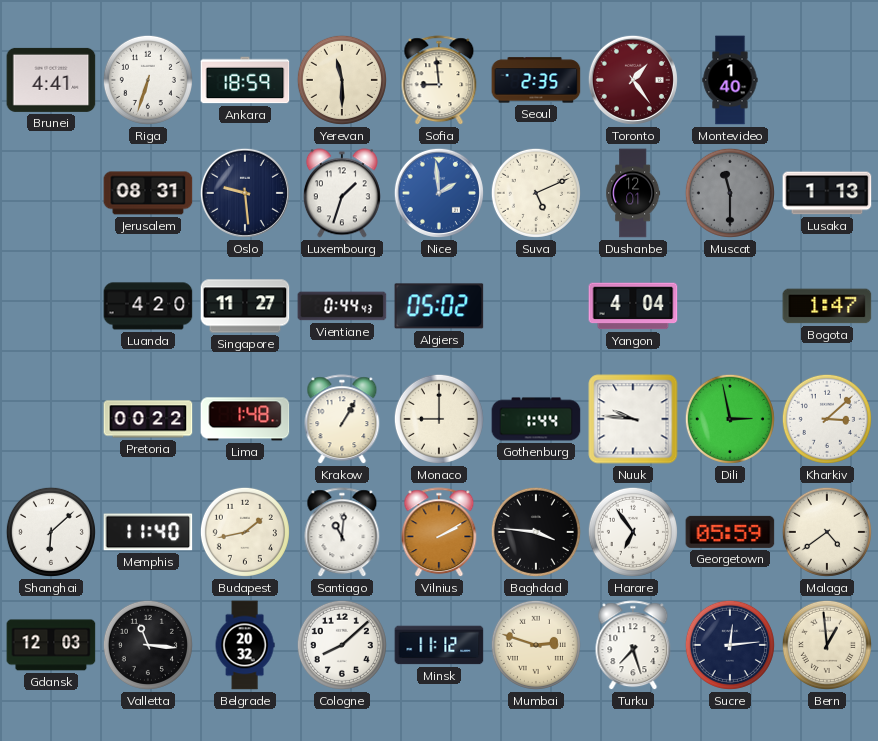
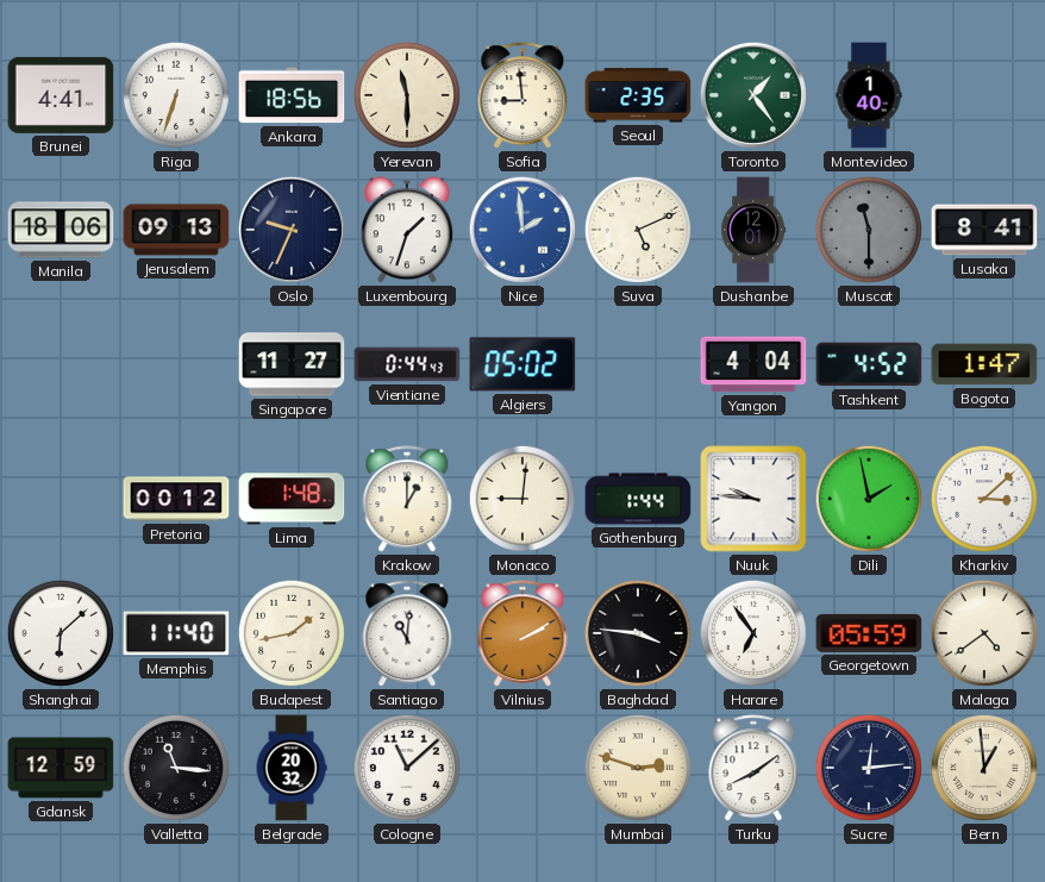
Ankara: 18:59 -> 18:56 (292, 95)
Toronto dial: burgundy -> green (753, 95)
Manila: none -> 18:06 (61, 230)
Jerusalem: 08:31 -> 09:13 (176, 230)
Oslo: 9:29 -> 9:34 (292, 230)
Lusaka: 1:13 -> 8:41 (984, 230)
Luanda: 4:20 -> none (148, 306)
Tashkent: none -> 4:52 (869, 364)
Pretoria: 00:22 -> 00:12 (176, 499)
Krakow: 1:05 -> 1:00 (407, 500)
Monaco: 9:00 -> 9:01 (522, 499)
Dili: 2:58 -> 1:58 (869, 499)
Gdansk: 12:03 -> 12:59 (61, 768)
Cologne: 8:08 -> 11:08 (407, 768)
Minsk: 11:12 -> none (439, 645)
Turku: 7:27 -> 8:09 (753, 769)
